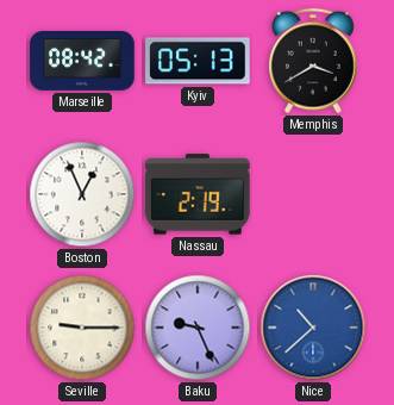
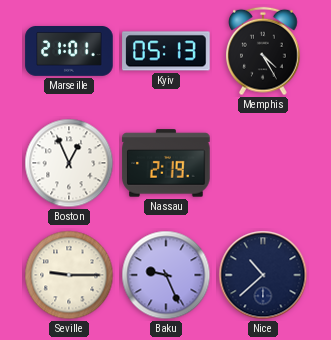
Marseille: 08:42 -> 21:01 (69, 52)
Memphis: 3:40 -> 4:25 (264, 51)
Nice dial: blue -> navy (263, 275)
